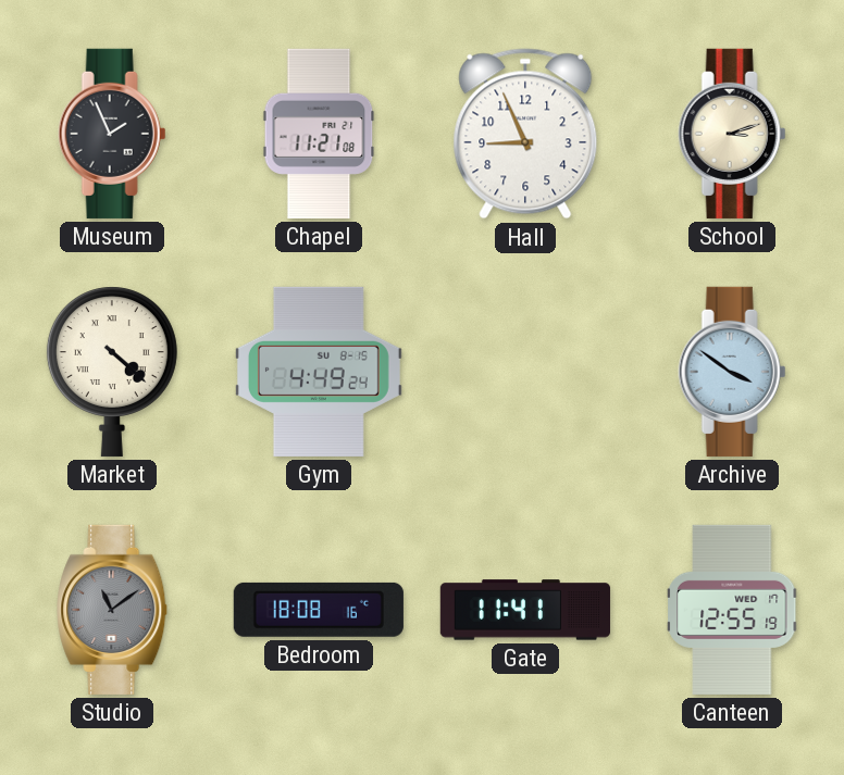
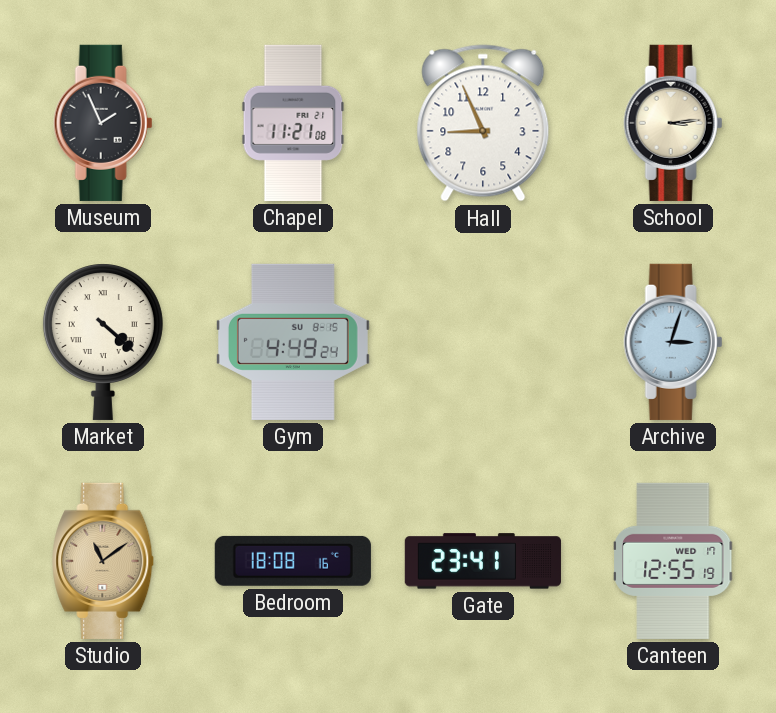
School: 3:12 -> 3:14 (673, 123)
Archive: 3:51 -> 3:03 (673, 342)
Studio dial: grey -> champagne (104, 561)
Gate: 11:41 -> 23:41 (483, 561)
